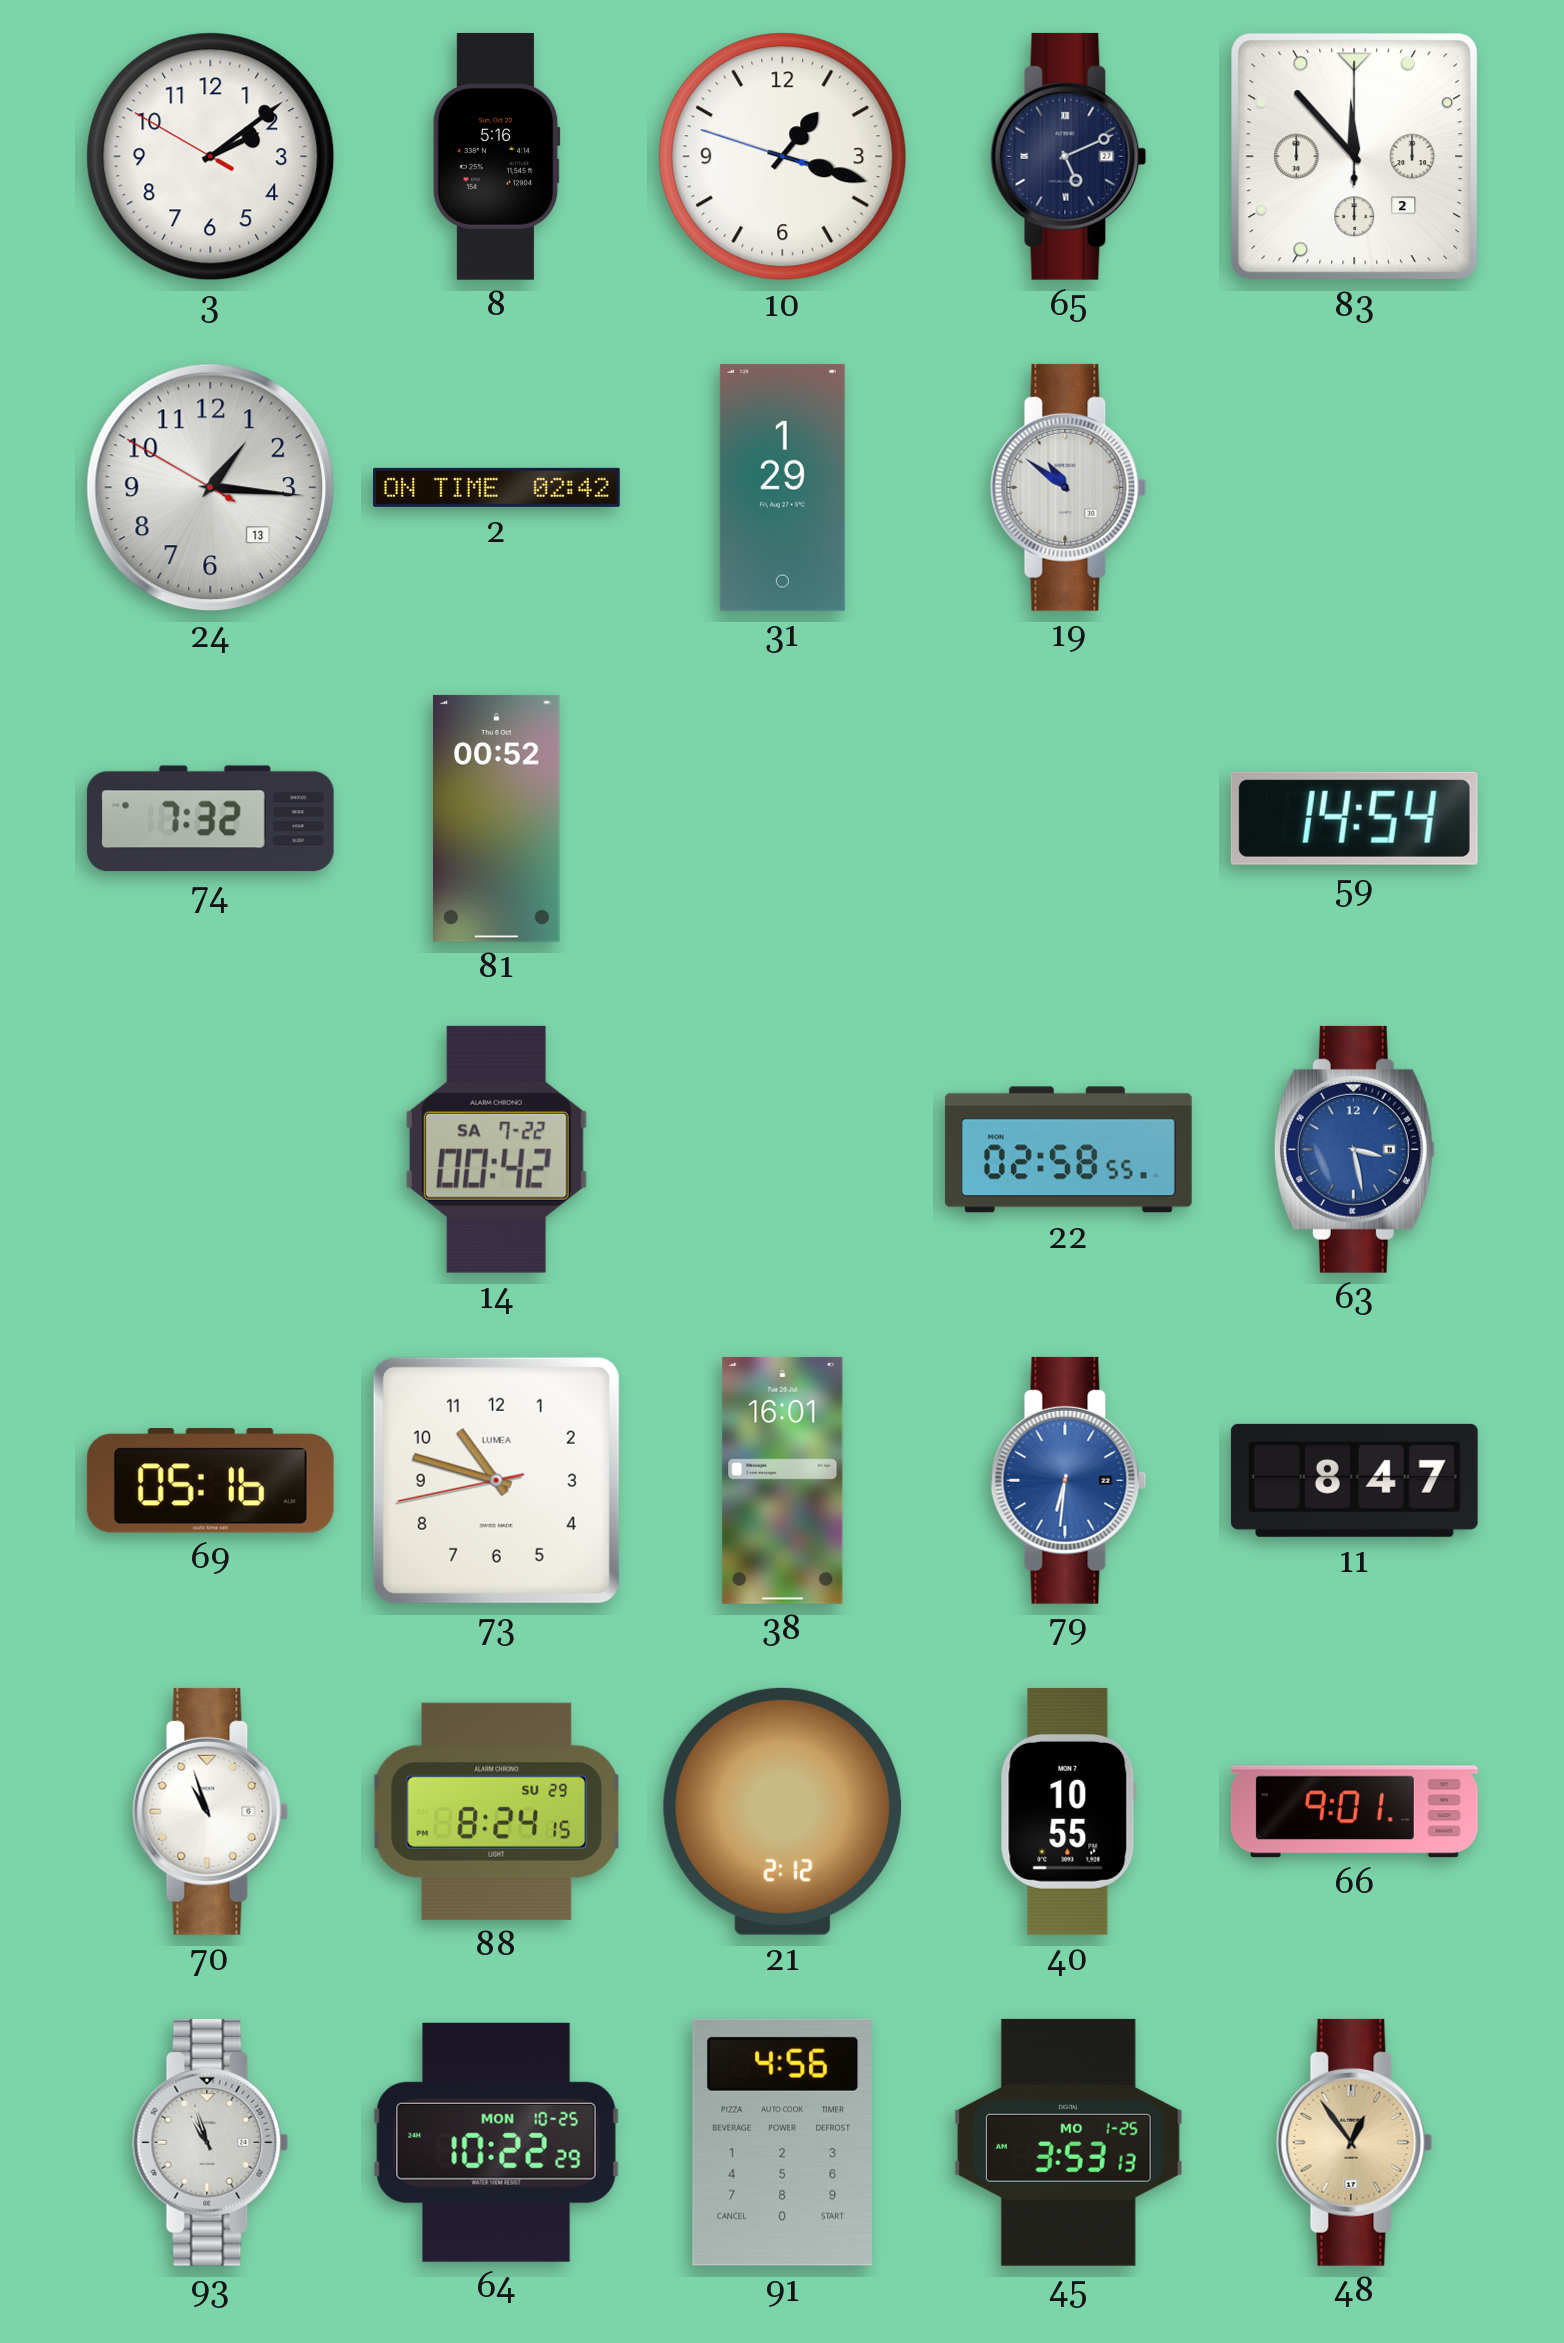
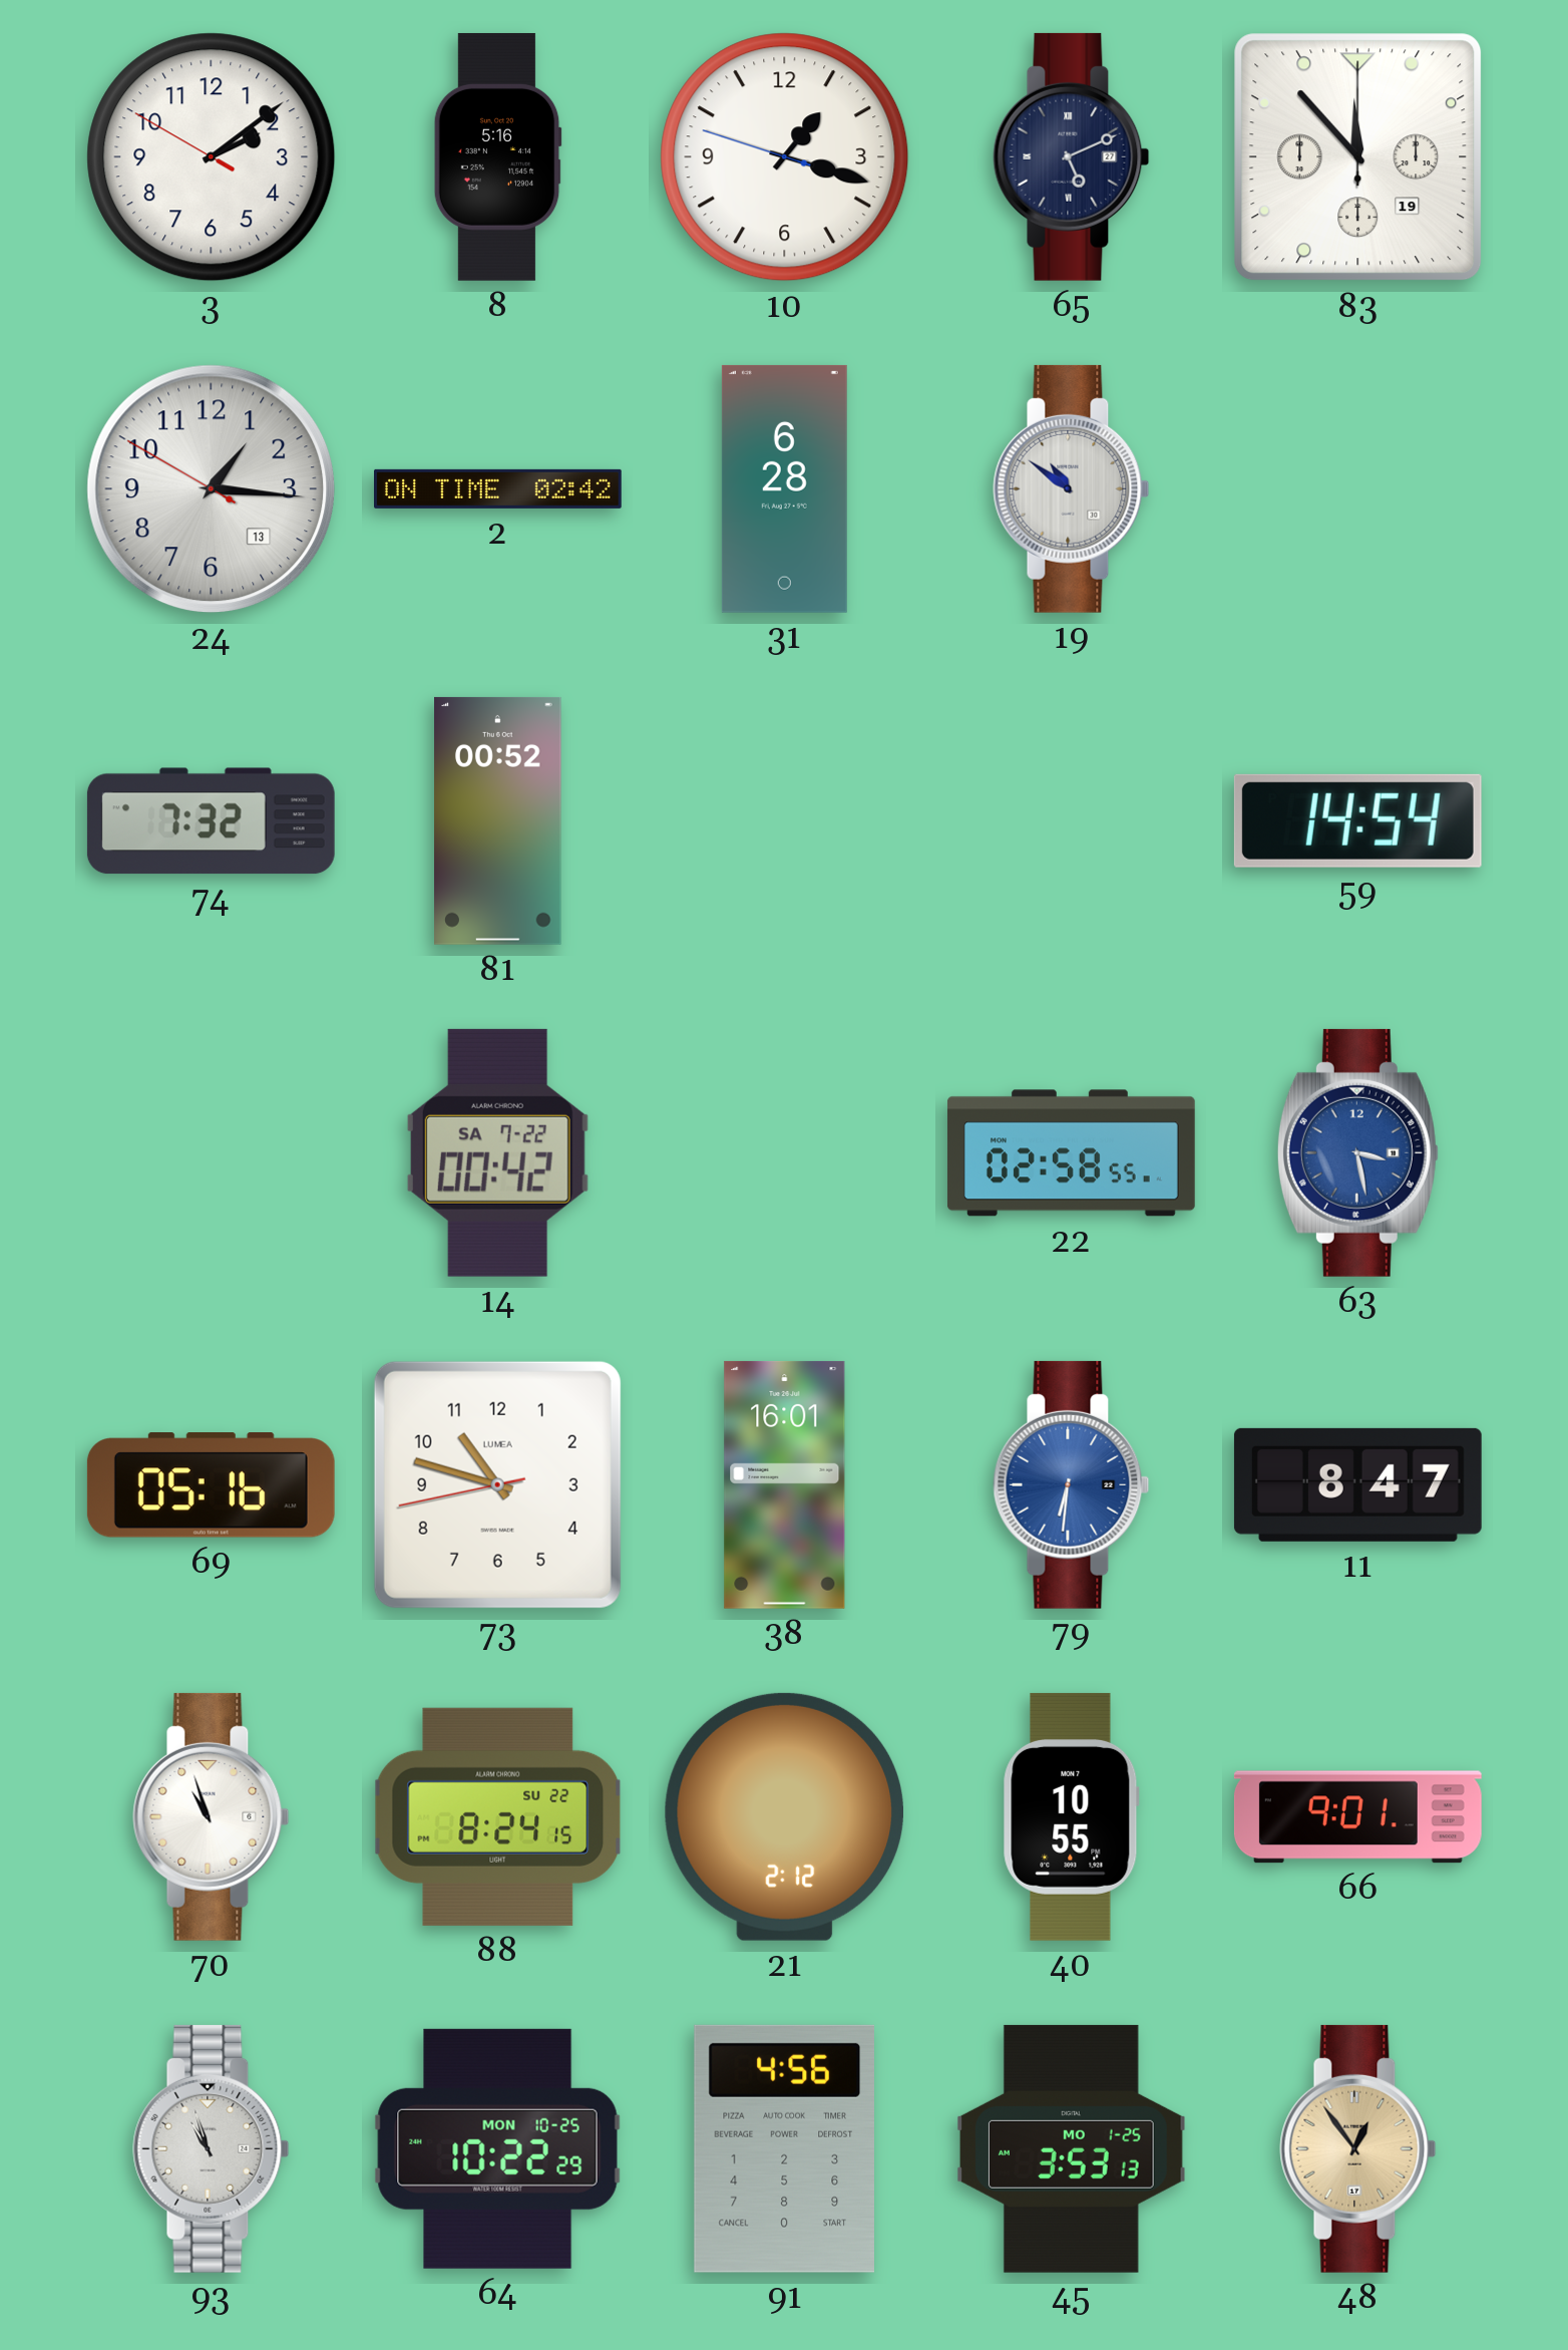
83 date: 2 -> 19 (1358, 157)
31: 1:29 -> 6:28 (784, 488)
88 date: SU 29 -> SU 22 (498, 1816)
